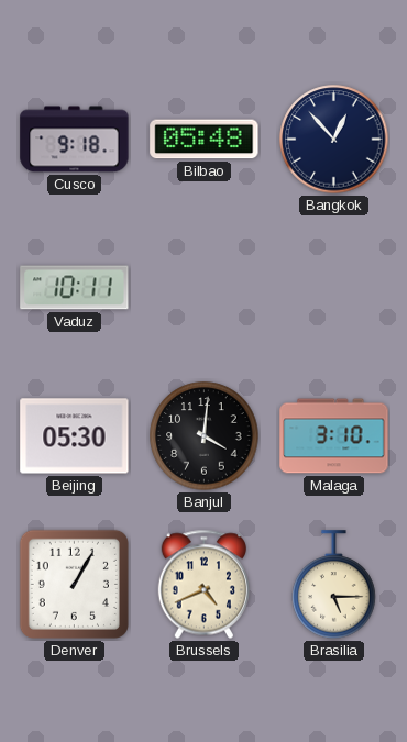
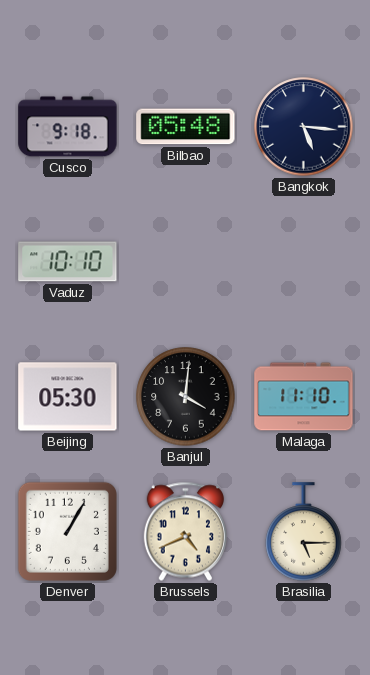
Bangkok: 12:53 -> 5:16 (304, 127)
Vaduz: 10:11 -> 10:10 (68, 262)
Malaga: 3:10 -> 11:10 (304, 397)
